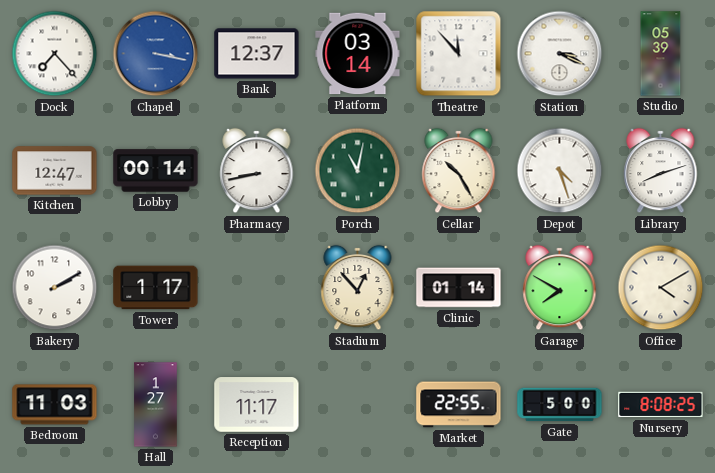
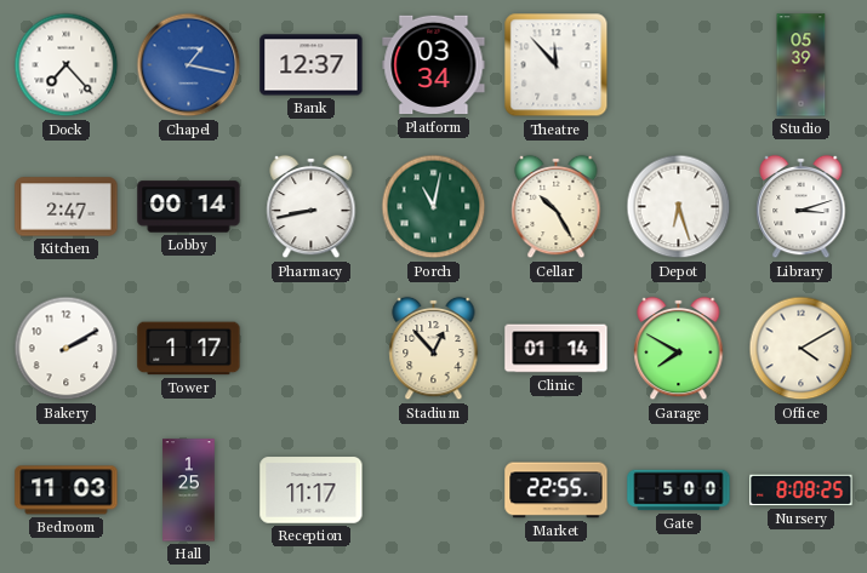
Chapel: 3:17 -> 1:17 (189, 65)
Platform: 03:14 -> 03:34 (434, 65)
Station: 3:19 -> none (560, 54)
Kitchen: 12:47 -> 2:47 (67, 207)
Depot: 4:27 -> 6:27 (679, 207)
Library: 8:12 -> 3:12 (802, 207)
Hall: 1:27 -> 1:25 (189, 491)
